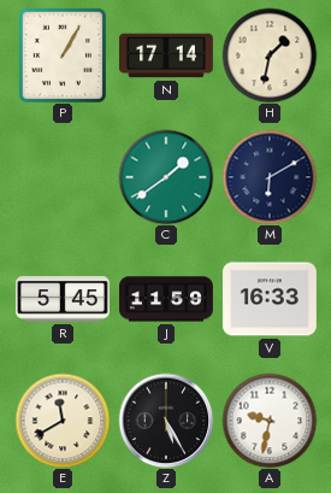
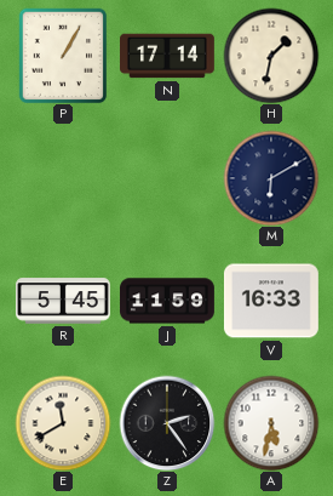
C: 1:39 -> none (166, 177)
Z: 5:25 -> 2:24 (167, 423)
A: 9:32 -> 5:32 (271, 423)
